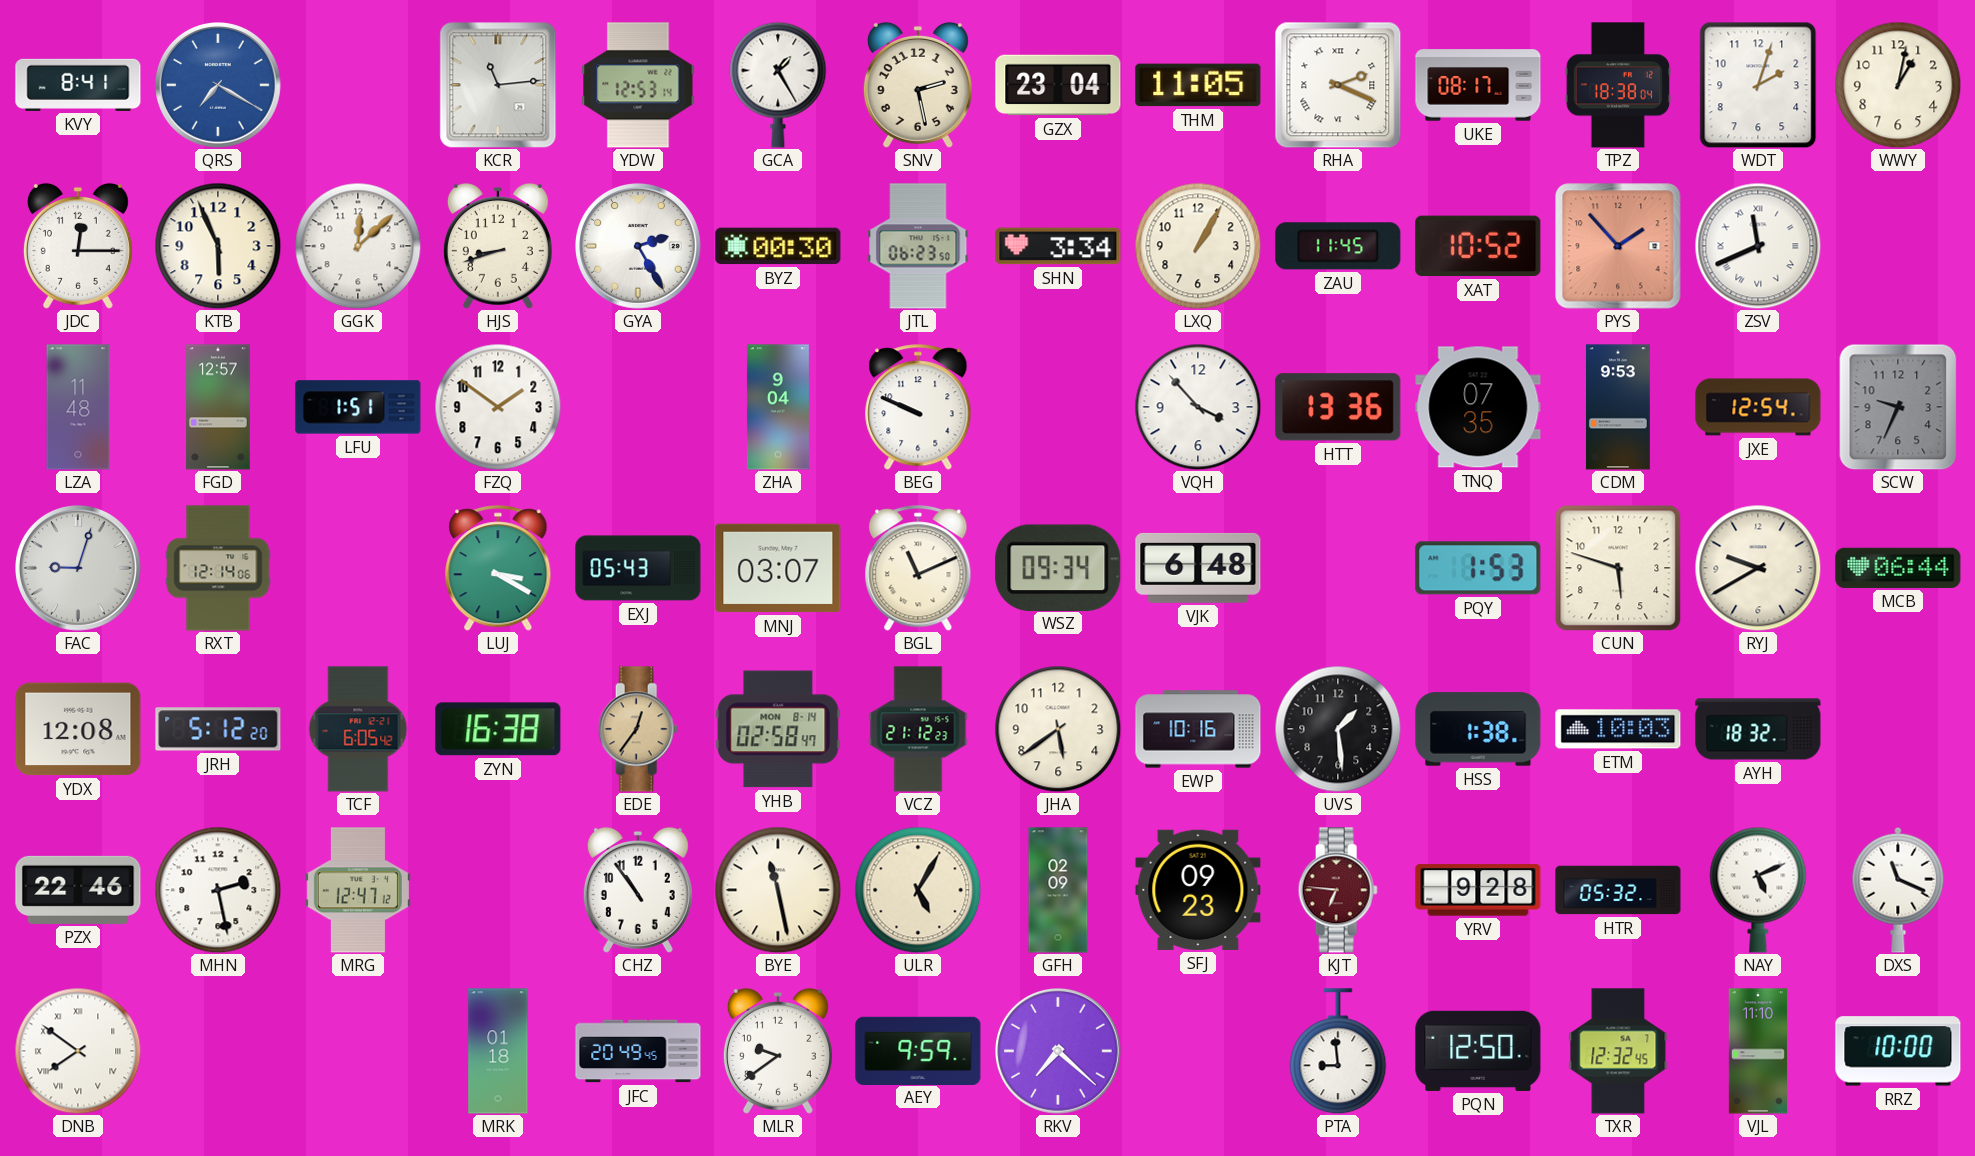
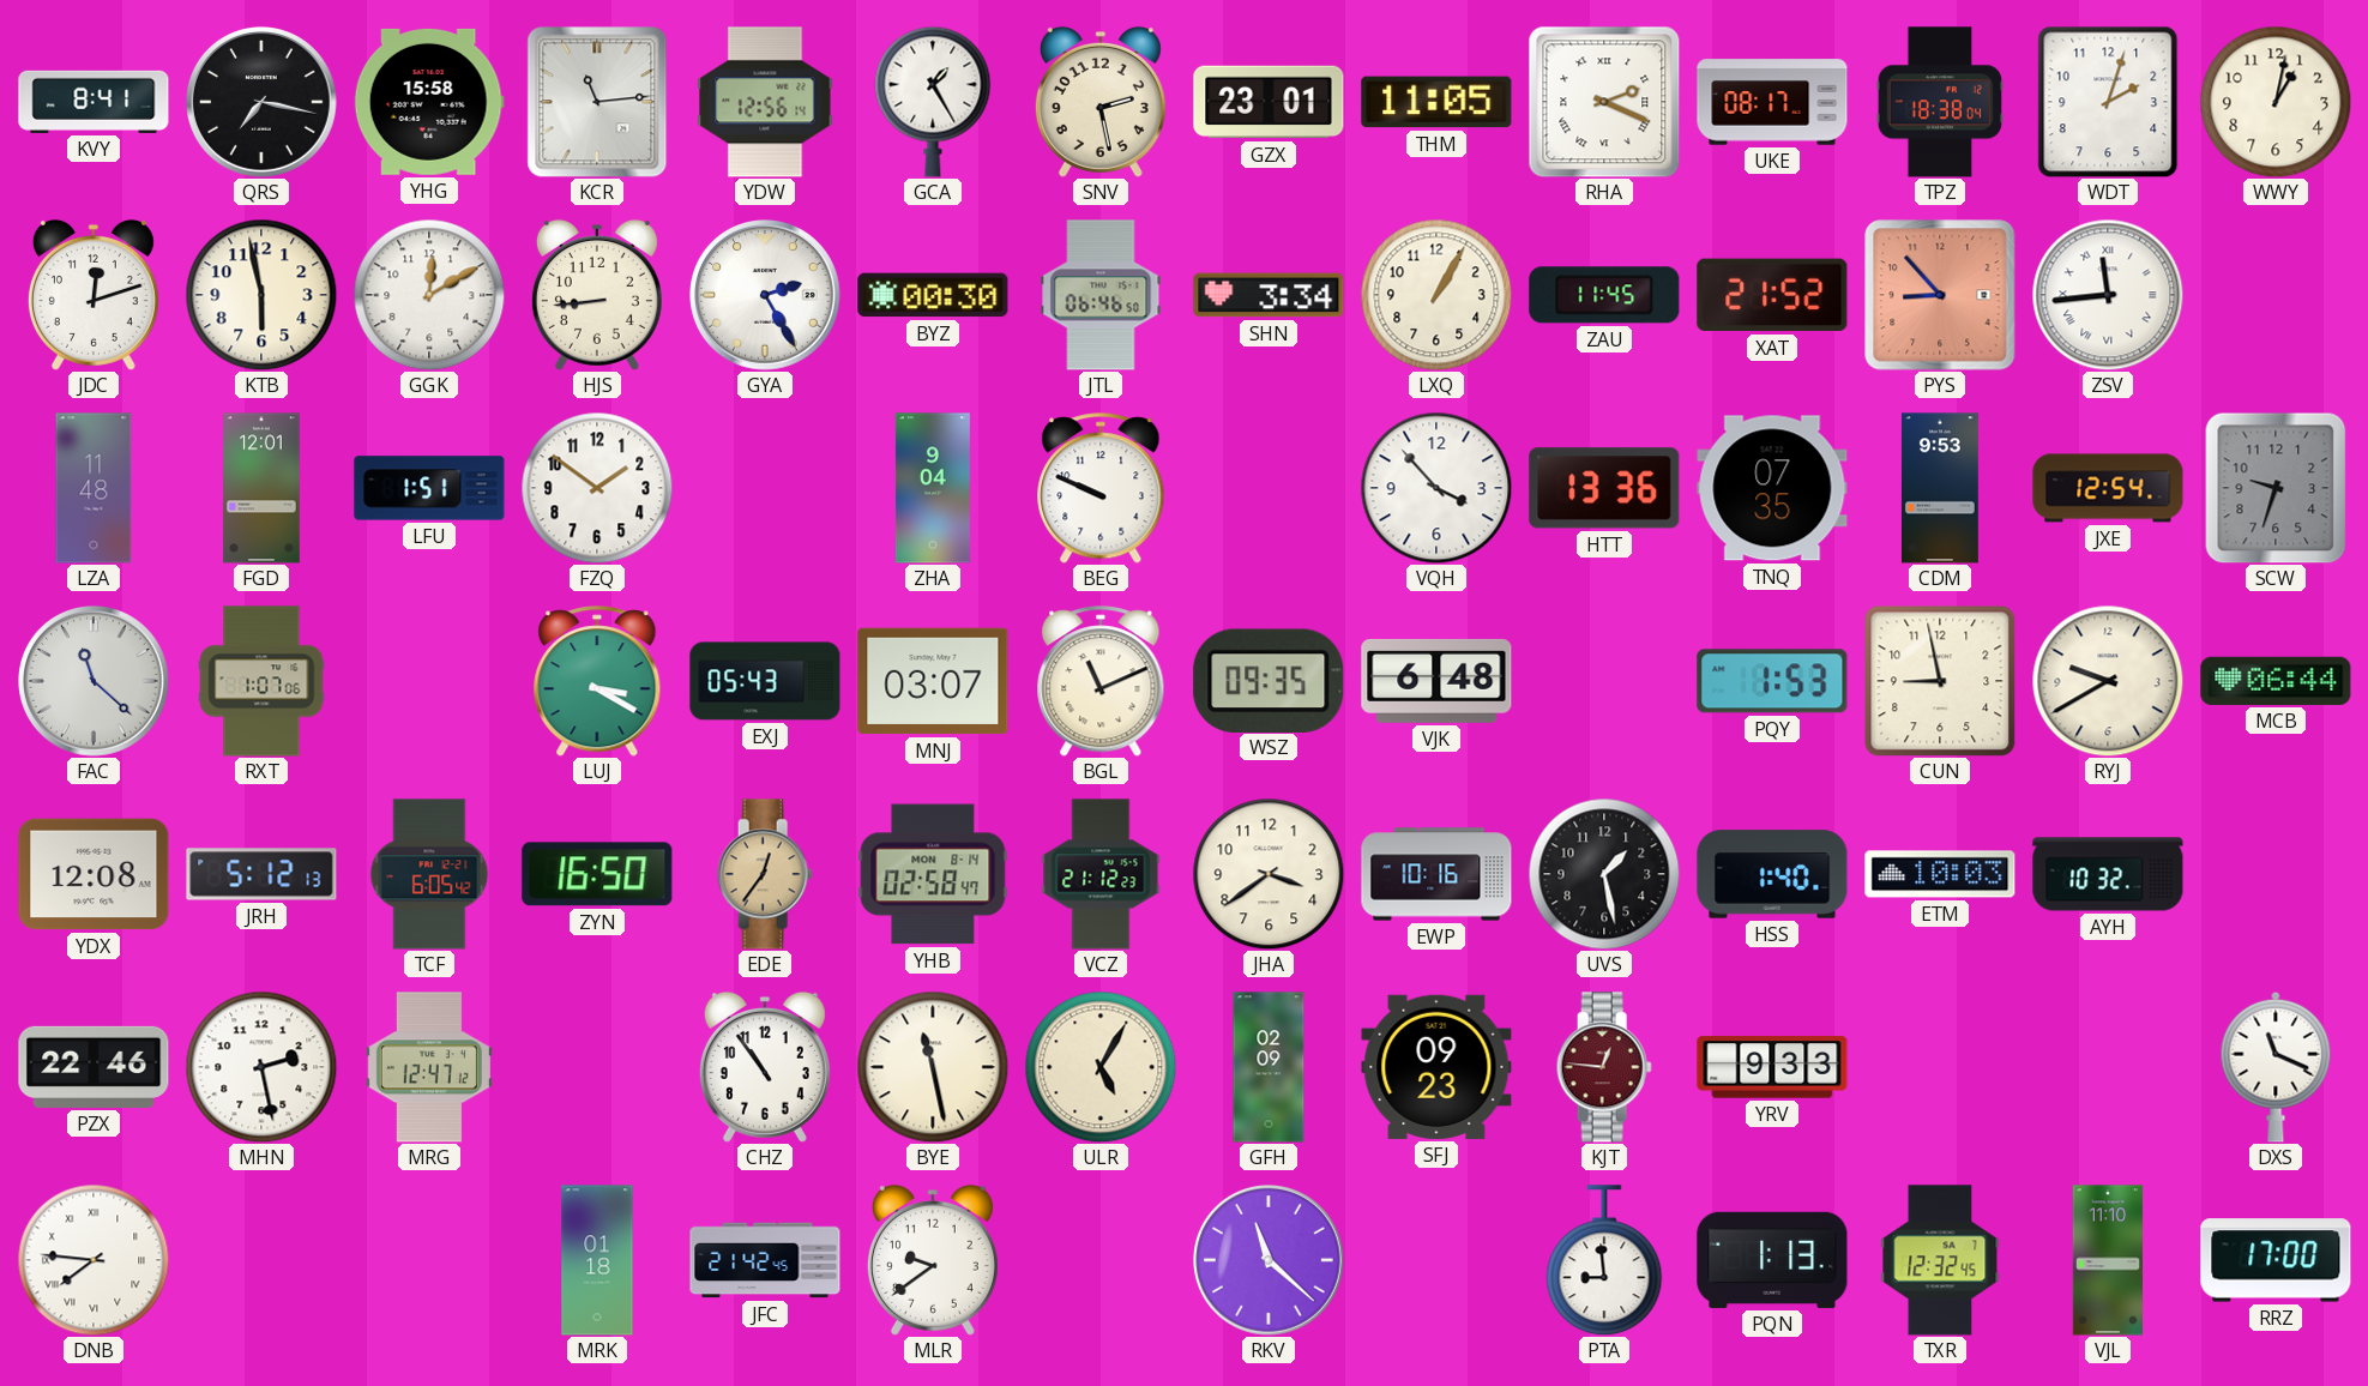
QRS: 7:20 -> 7:17 (263, 103)
QRS dial: blue -> black (263, 103)
YHG: none -> 15:58 (429, 102)
YDW: 12:53 -> 12:56 (765, 102)
GZX: 23:04 -> 23:01 (1269, 102)
JDC: 12:15 -> 12:12 (94, 295)
KTB: 5:56 -> 5:58 (261, 295)
GGK: 12:08 -> 12:10 (429, 295)
HJS: 8:42 -> 8:44 (597, 295)
JTL: 06:23 -> 06:46 (1101, 295)
XAT: 10:52 -> 21:52 (1772, 295)
PYS: 1:53 -> 8:53 (1940, 295)
ZSV: 11:41 -> 11:44 (2108, 295)
FGD: 12:57 -> 12:01 (261, 488)
SCW: 9:34 -> 9:33 (2276, 488)
FAC: 9:03 -> 11:22 (95, 682)
RXT: 12:14 -> 1:07 (261, 681)
WSZ: 09:34 -> 09:35 (1269, 680)
CUN: 5:48 -> 8:58 (1940, 681)
JRH: 5:12:20 -> 5:12:13 (261, 874)
ZYN: 16:38 -> 16:50 (597, 874)
JHA: 5:39 -> 3:39 (1269, 874)
UVS: 1:29 -> 1:28 (1604, 874)
HSS: 1:38 -> 1:40 (1772, 874)
AYH: 18:32 -> 10:32 (2108, 874)
KJT: 6:46 -> 12:46 (1604, 1067)
YRV: 9:28 -> 9:33 (1772, 1067)
HTR: 05:32 -> none (1618, 890)
NAY: 5:11 -> none (1758, 890)
DNB: 7:51 -> 7:46 (94, 1260)
JFC: 20:49 -> 21:42 (765, 1260)
AEY: 9:59 -> none (918, 1050)
RKV: 7:22 -> 11:22 (1270, 1261)
PQN: 12:50 -> 1:13 (1772, 1260)
RRZ: 10:00 -> 17:00 (2276, 1260)
